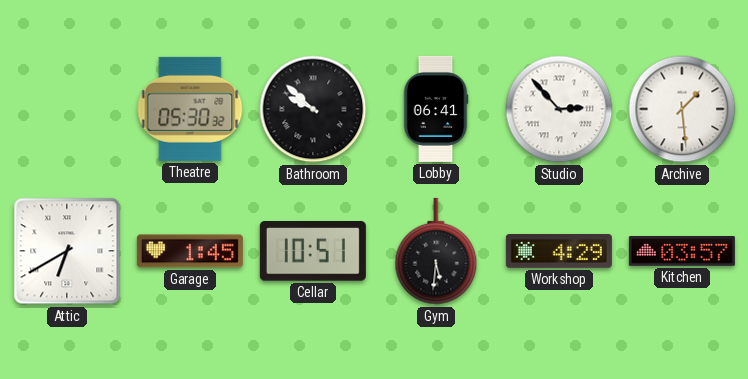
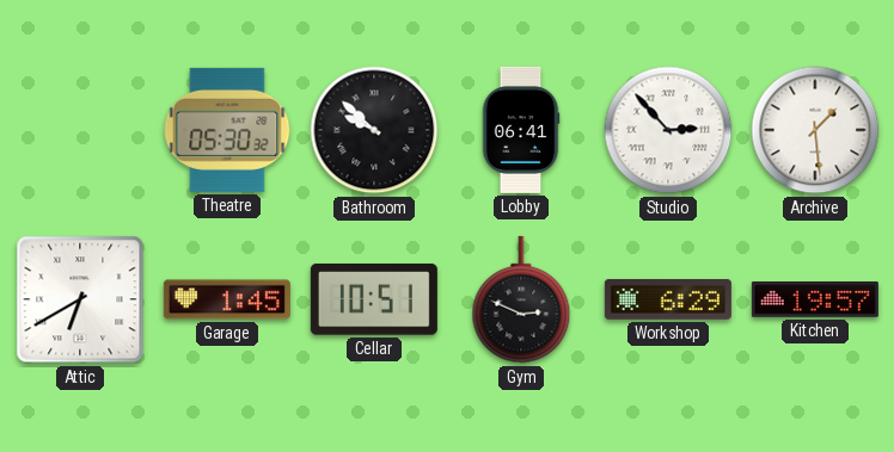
Gym: 5:31 -> 2:49 (521, 299)
Workshop: 4:29 -> 6:29 (668, 301)
Kitchen: 03:57 -> 19:57 (815, 299)
